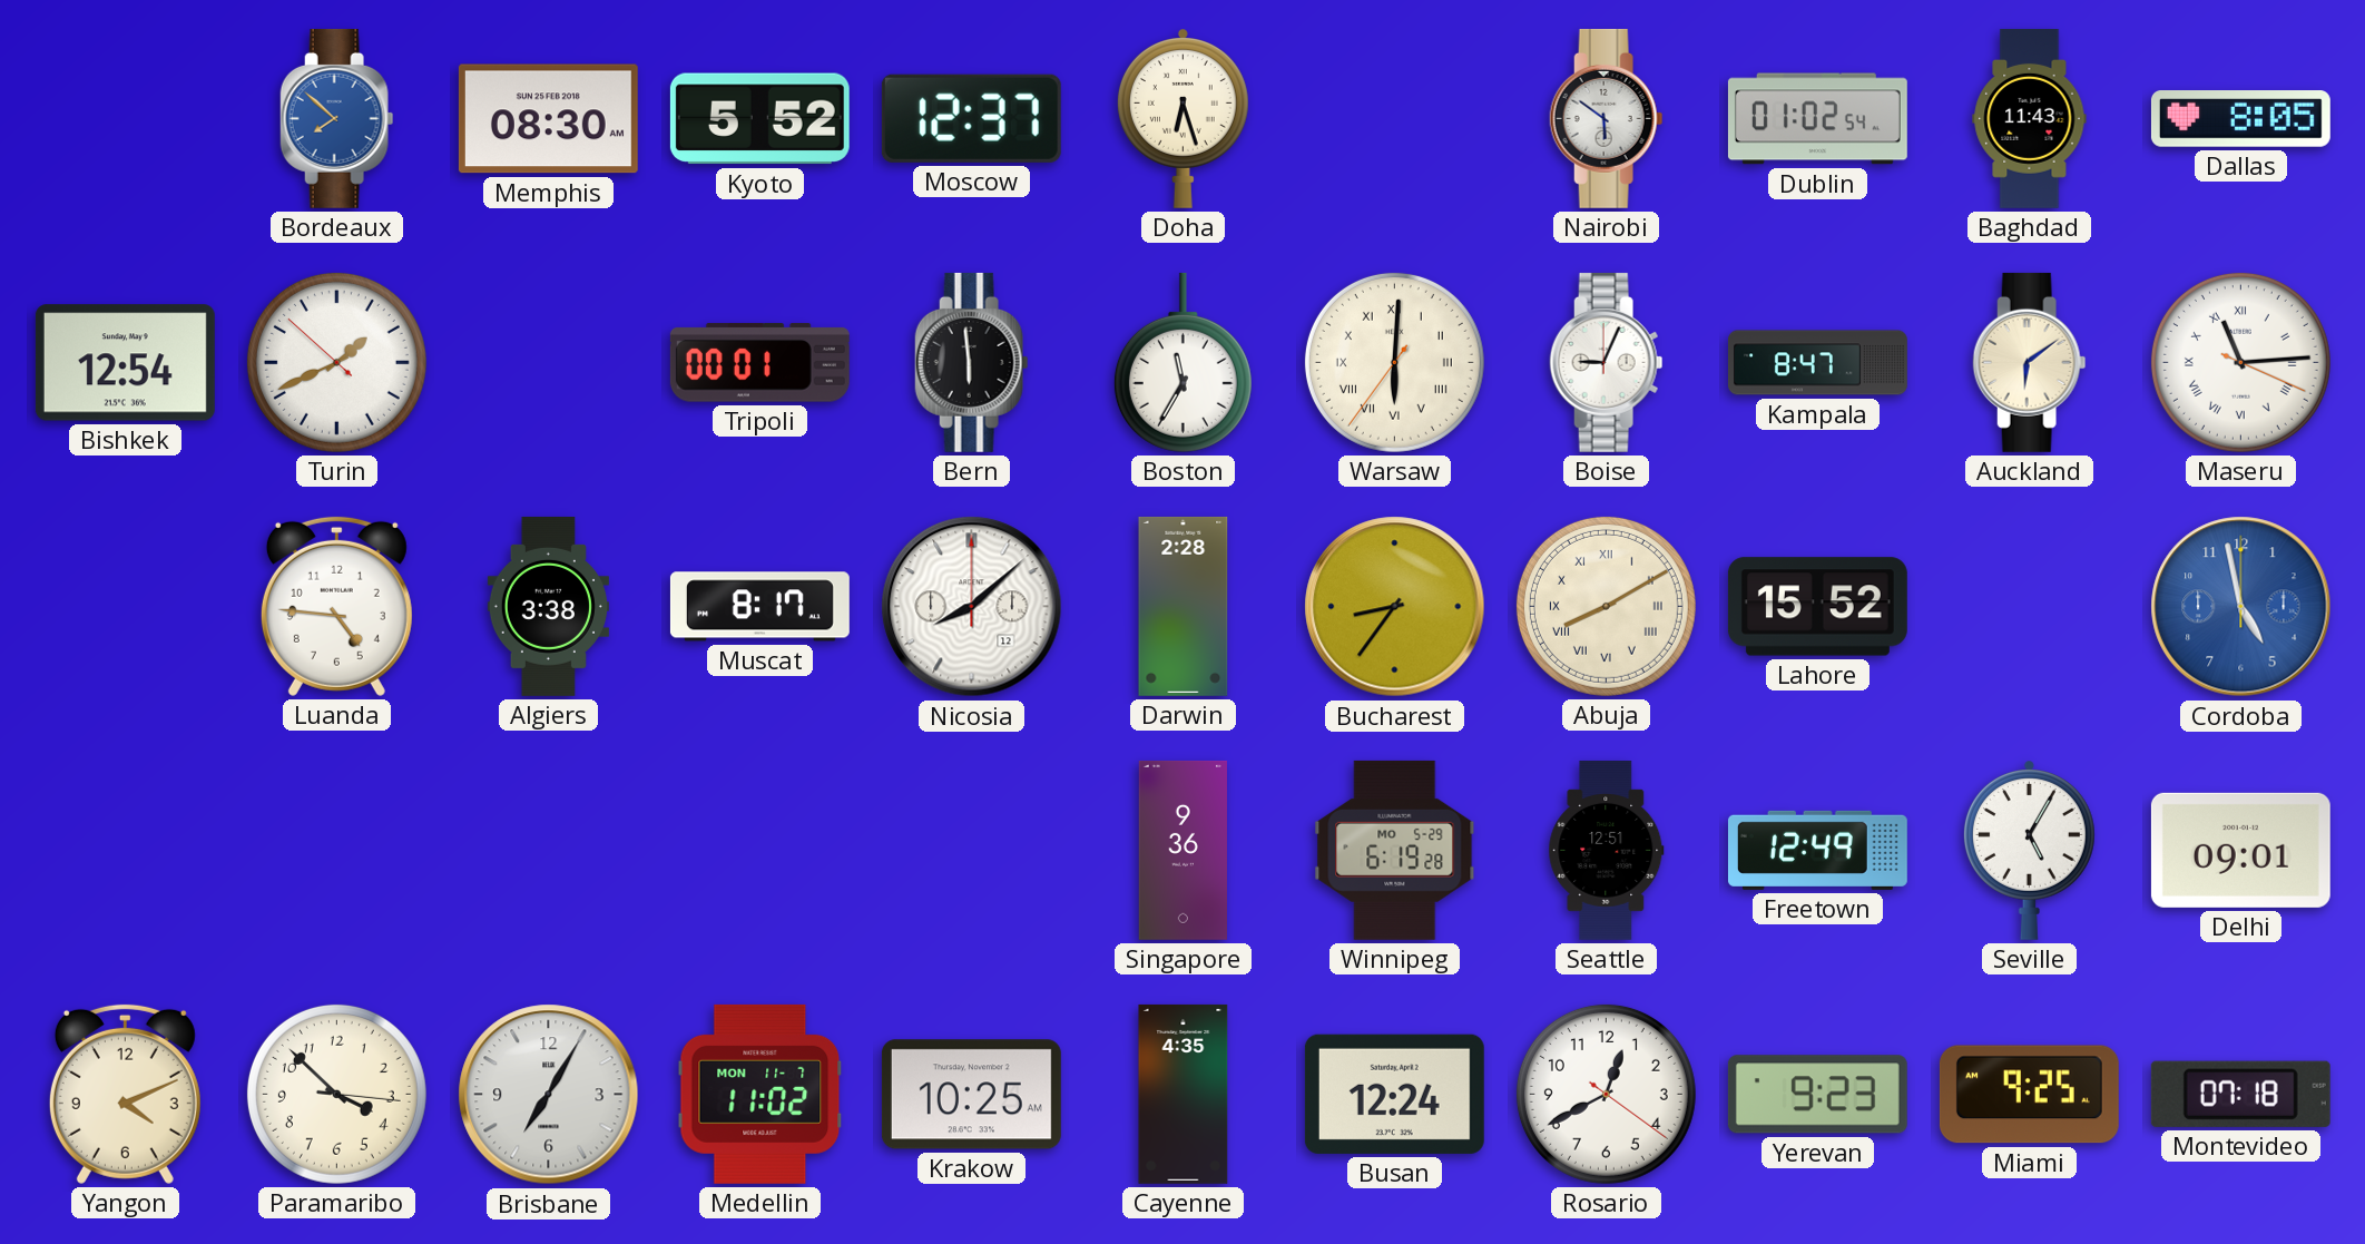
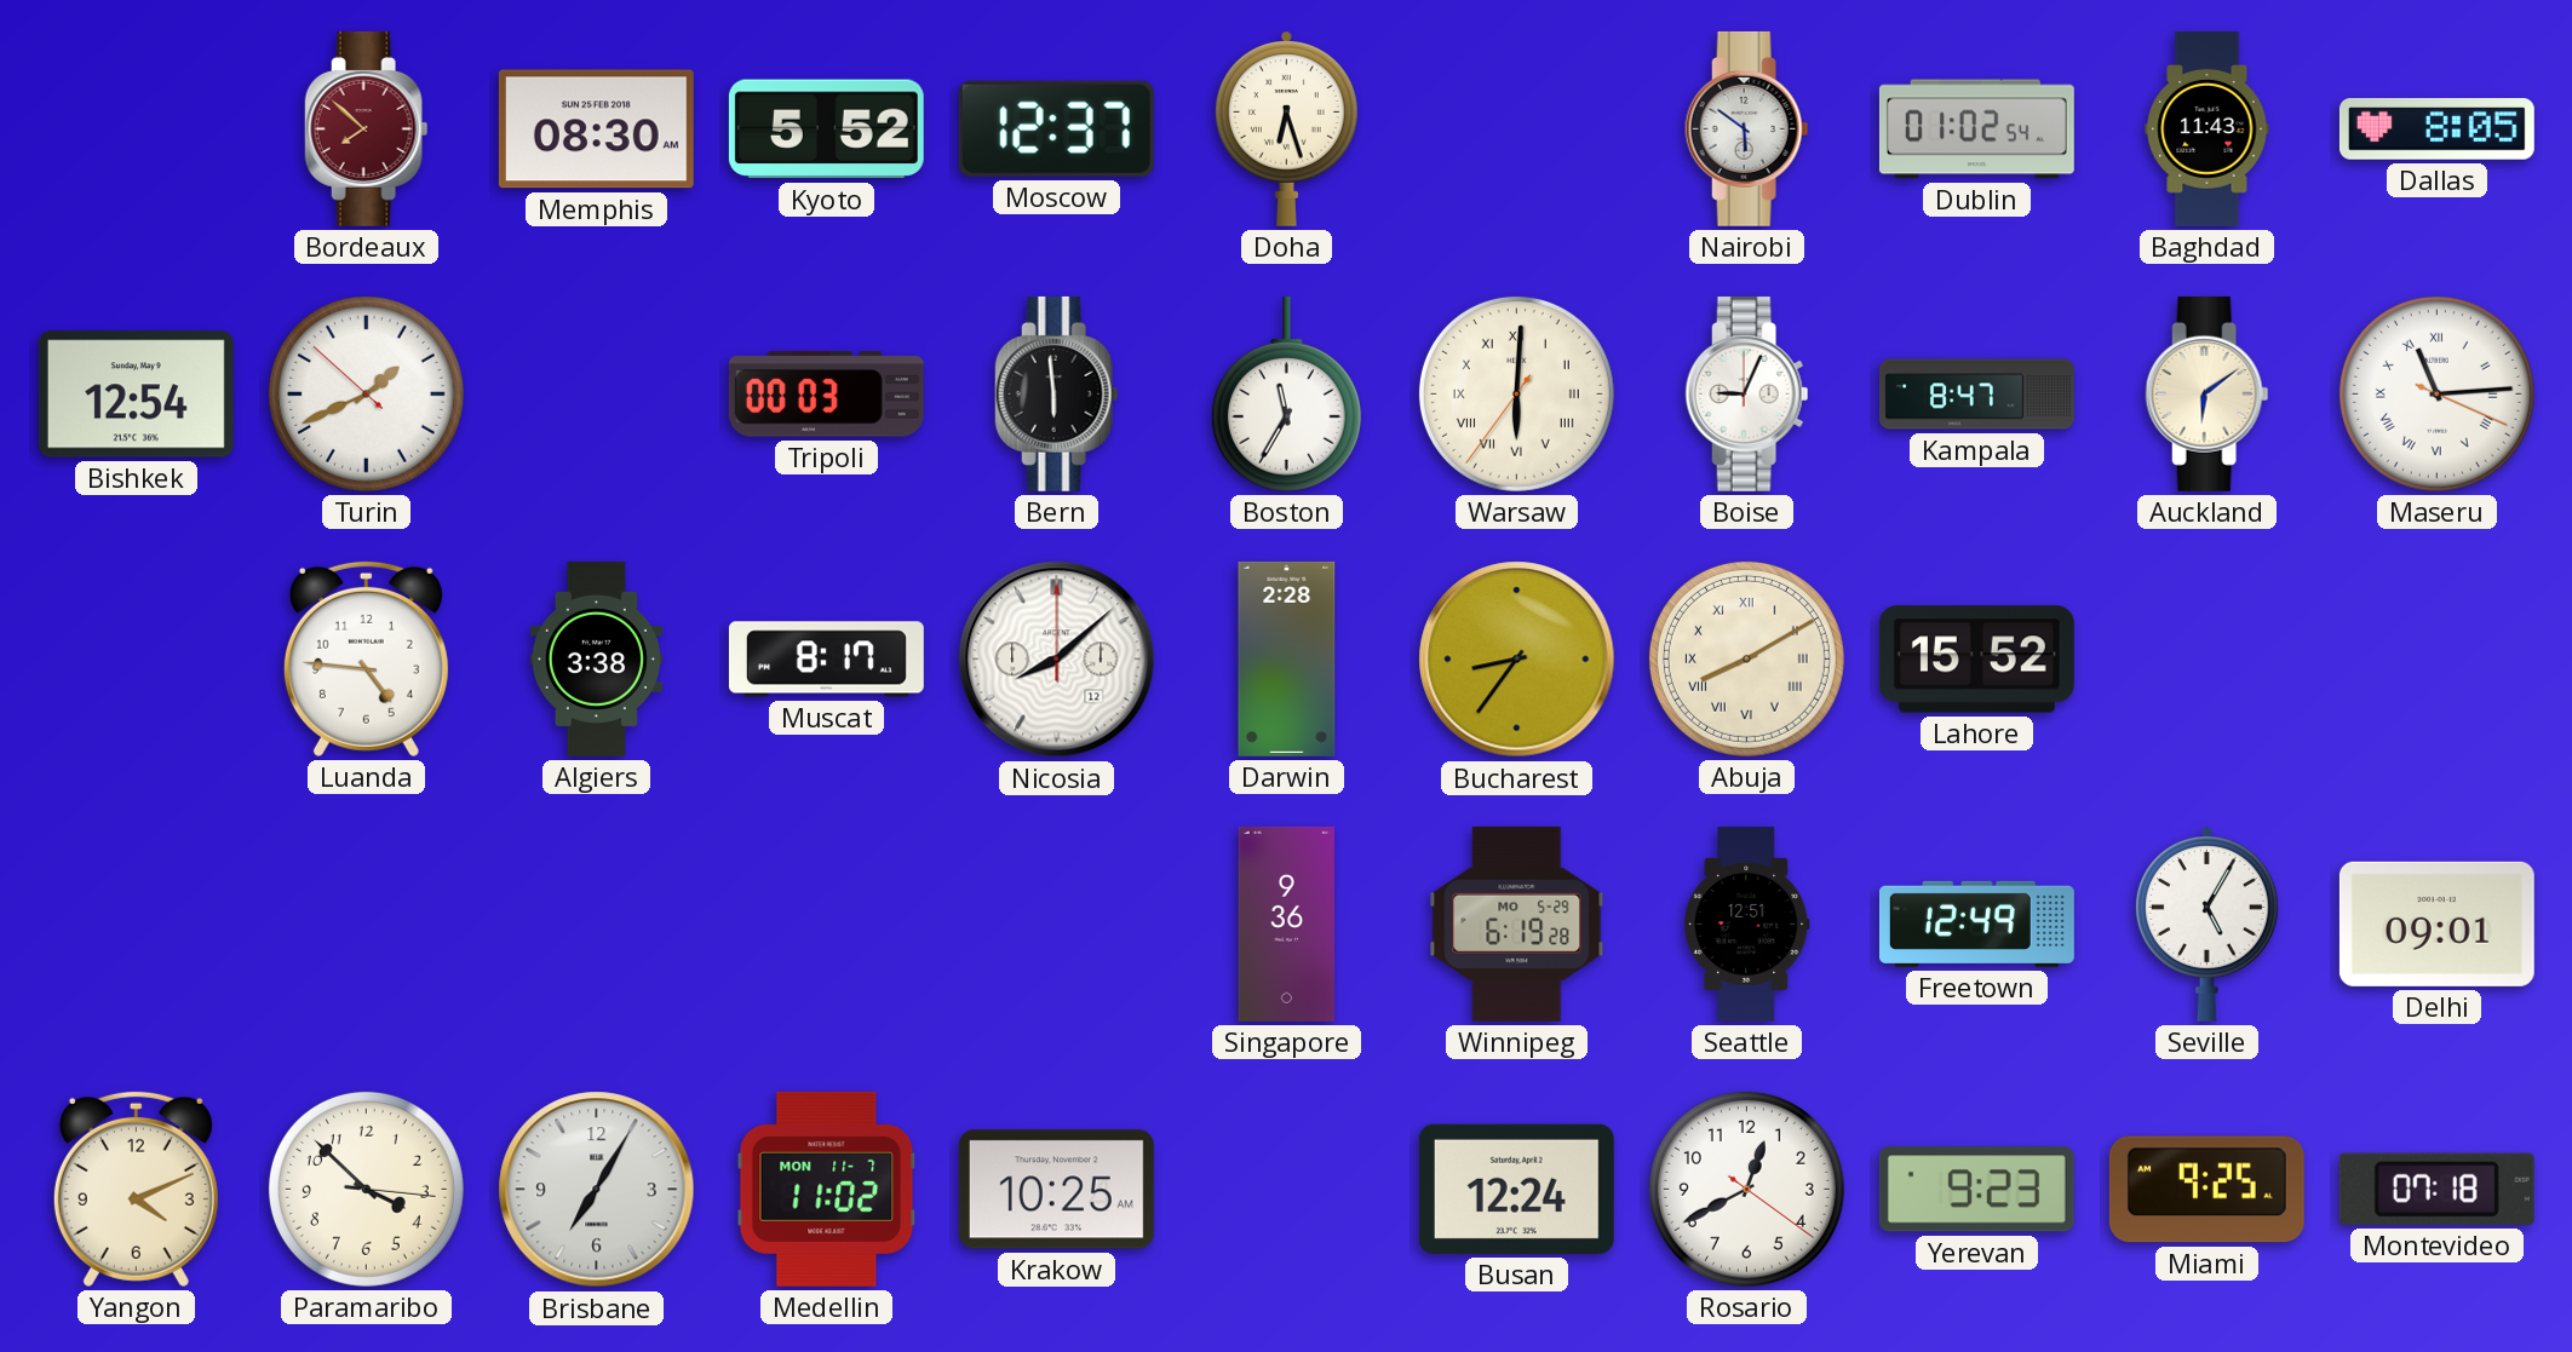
Bordeaux dial: blue -> burgundy (367, 128)
Tripoli: 00:01 -> 00:03 (826, 395)
Cordoba: 4:58 -> none (2241, 607)
Cayenne: 4:35 -> none (1184, 1094)
